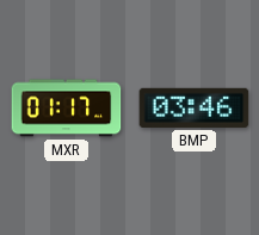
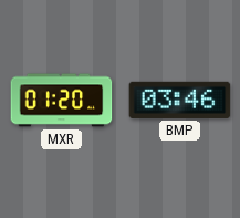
MXR: 01:17 -> 01:20 (62, 101)
